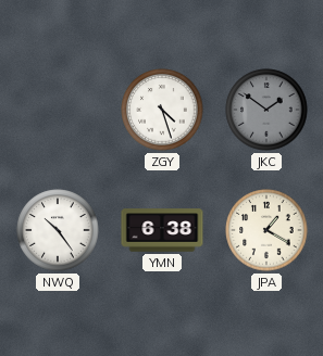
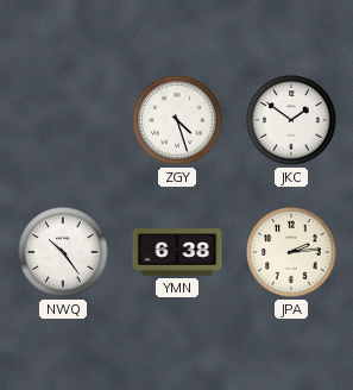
JKC dial: grey -> white (291, 120)
JPA: 1:20 -> 2:14 (291, 252)
